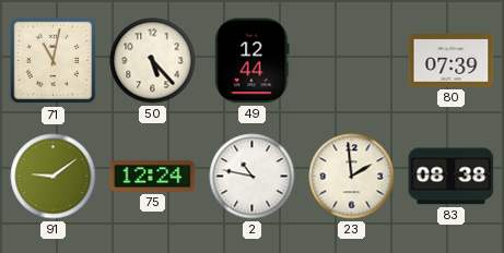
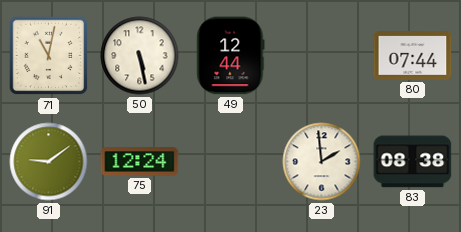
50: 5:23 -> 5:28 (140, 56)
80: 07:39 -> 07:44 (413, 56)
2: 10:47 -> none (253, 177)
